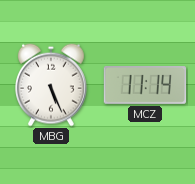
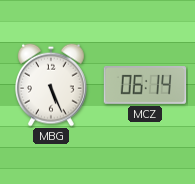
MCZ: 11:14 -> 06:14 (145, 86)
